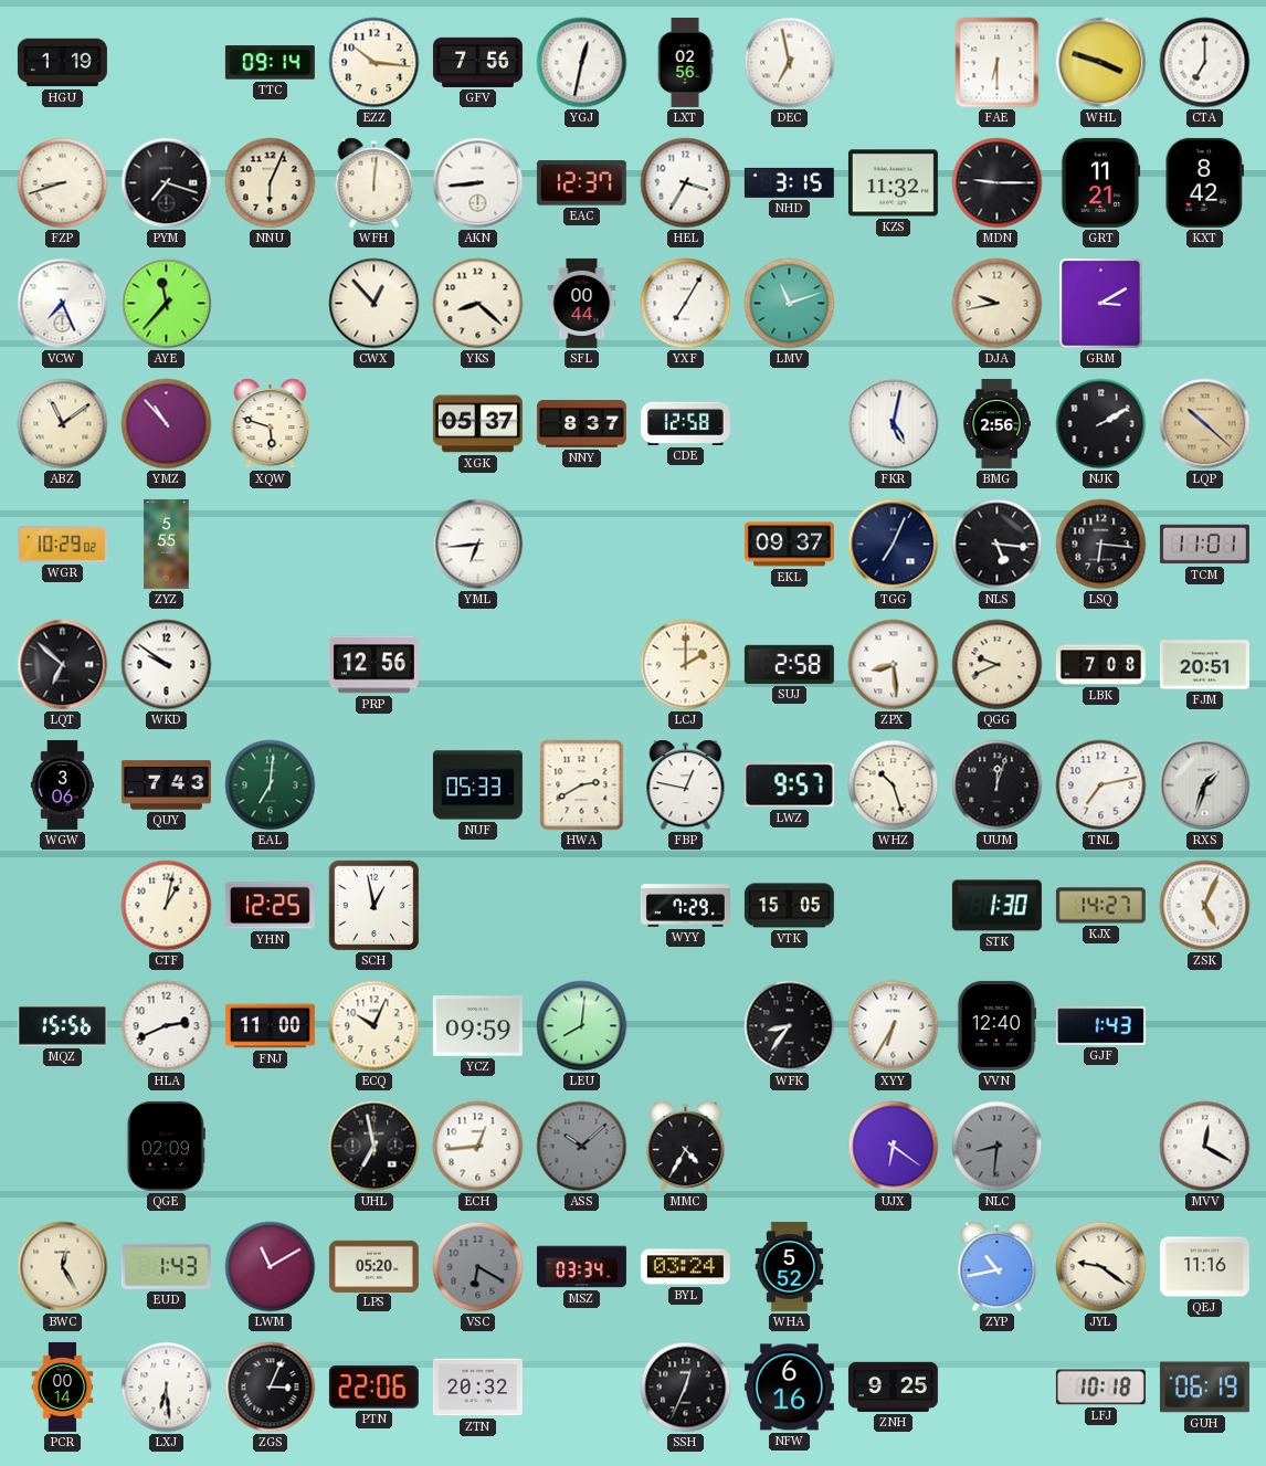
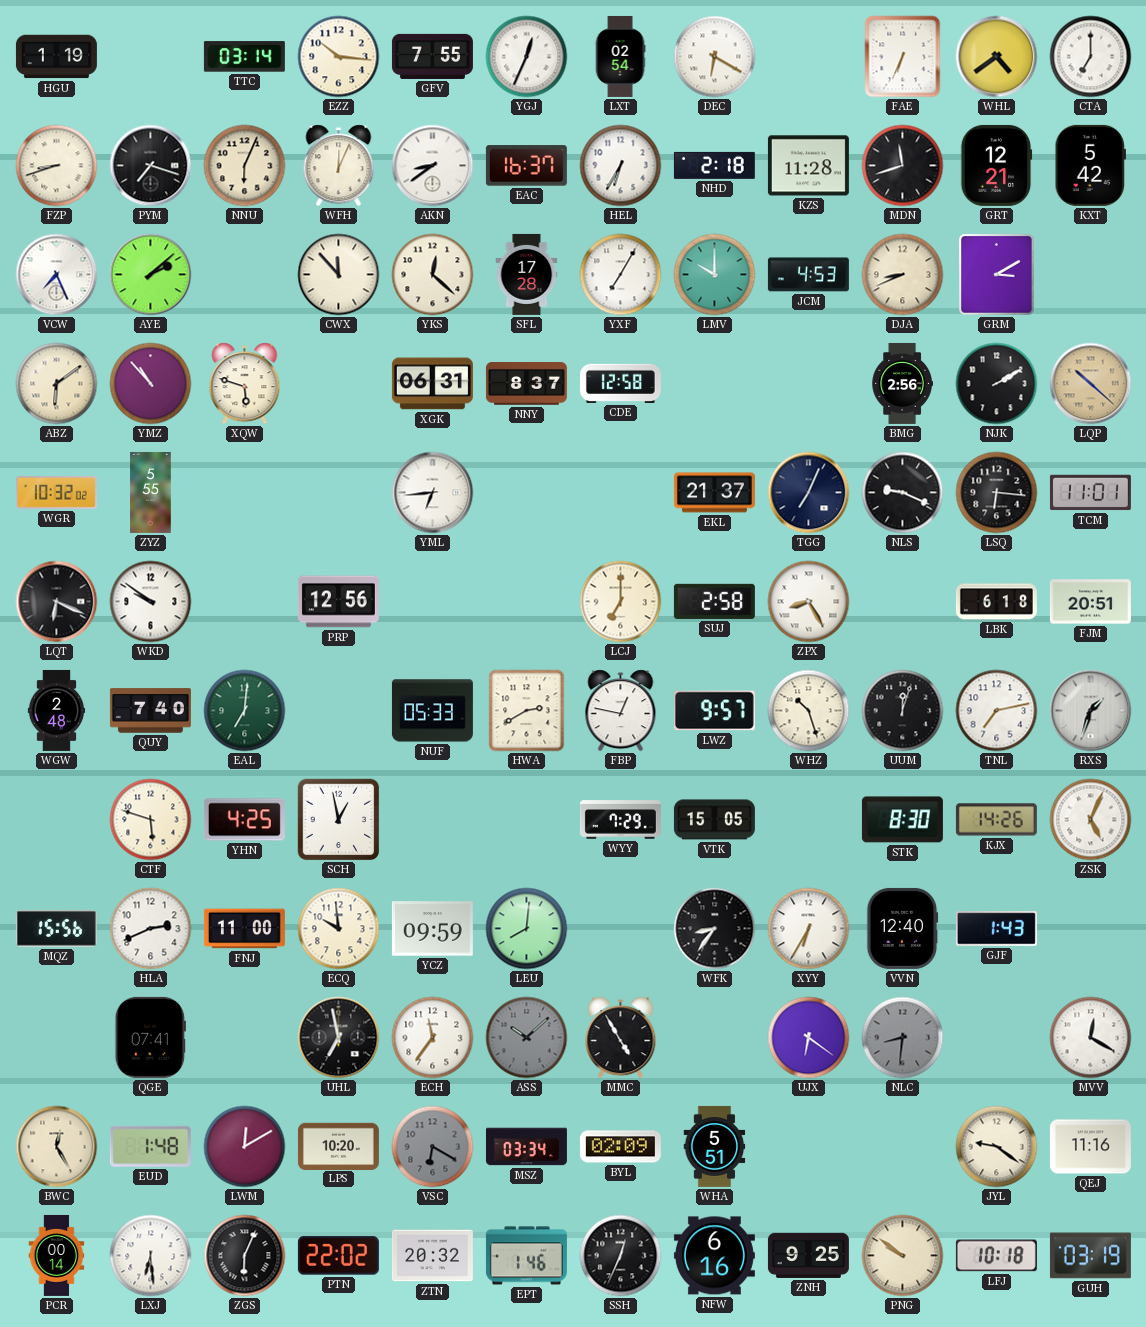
TTC: 09:14 -> 03:14 (244, 57)
GFV: 7:56 -> 7:55 (432, 56)
YGJ: 12:32 -> 12:34 (527, 57)
LXT: 02:56 -> 02:54 (620, 56)
DEC: 6:58 -> 6:20 (715, 57)
FAE: 6:30 -> 6:34 (903, 57)
WHL: 3:48 -> 4:39 (997, 57)
WFH: 12:01 -> 12:04 (339, 166)
AKN: 8:44 -> 8:39 (433, 166)
EAC: 12:37 -> 16:37 (526, 166)
HEL: 3:35 -> 6:35 (621, 166)
NHD: 3:15 -> 2:18 (714, 165)
KZS: 11:32 -> 11:28 (808, 166)
MDN: 9:15 -> 11:42 (903, 166)
GRT: 11:21 -> 12:21 (996, 165)
KXT: 8:42 -> 5:42 (1090, 165)
AYE: 11:37 -> 2:08 (151, 275)
CWX: 12:53 -> 11:53 (339, 275)
YKS: 8:22 -> 12:22 (433, 275)
SFL: 00:44 -> 17:28 (527, 274)
LMV: 11:12 -> 10:00 (715, 275)
JCM: none -> 4:53 (808, 275)
DJA: 9:43 -> 8:41 (903, 275)
ABZ: 11:09 -> 6:09 (57, 384)
XGK: 05:37 -> 06:31 (432, 384)
FKR: 5:02 -> none (894, 424)
WGR: 10:29 -> 10:32 (56, 492)
EKL: 09:37 -> 21:37 (714, 493)
NLS: 5:16 -> 9:19 (903, 493)
LQT: 6:52 -> 6:19 (57, 602)
LCJ: 2:00 -> 7:00 (621, 602)
ZPX: 8:29 -> 8:25 (809, 602)
QGG: 9:41 -> none (998, 665)
LBK: 7:08 -> 6:18 (996, 602)
WGW: 3:06 -> 2:48 (57, 710)
QUY: 7:43 -> 7:40 (150, 711)
CTF: 1:02 -> 5:48 (151, 820)
YHN: 12:25 -> 4:25 (244, 820)
STK: 1:30 -> 8:30 (902, 820)
KJX: 14:27 -> 14:26 (996, 820)
ECQ: 10:04 -> 9:59 (339, 929)
QGE: 02:09 -> 07:41 (150, 1037)
ECH: 12:44 -> 11:36 (433, 1038)
MMC: 4:35 -> 4:55 (621, 1038)
EUD: 1:43 -> 1:48 (150, 1146)
LWM: 11:10 -> 12:10 (245, 1147)
LPS: 05:20 -> 10:20 (338, 1146)
BYL: 03:24 -> 02:09 (620, 1147)
WHA: 5:52 -> 5:51 (715, 1146)
ZYP: 10:43 -> none (998, 1267)
ZGS: 3:04 -> 6:04 (245, 1256)
PTN: 22:06 -> 22:02 (338, 1256)
EPT: none -> 1:46 (526, 1256)
PNG: none -> 9:51 (903, 1256)
GUH: 06:19 -> 03:19 (1090, 1256)
